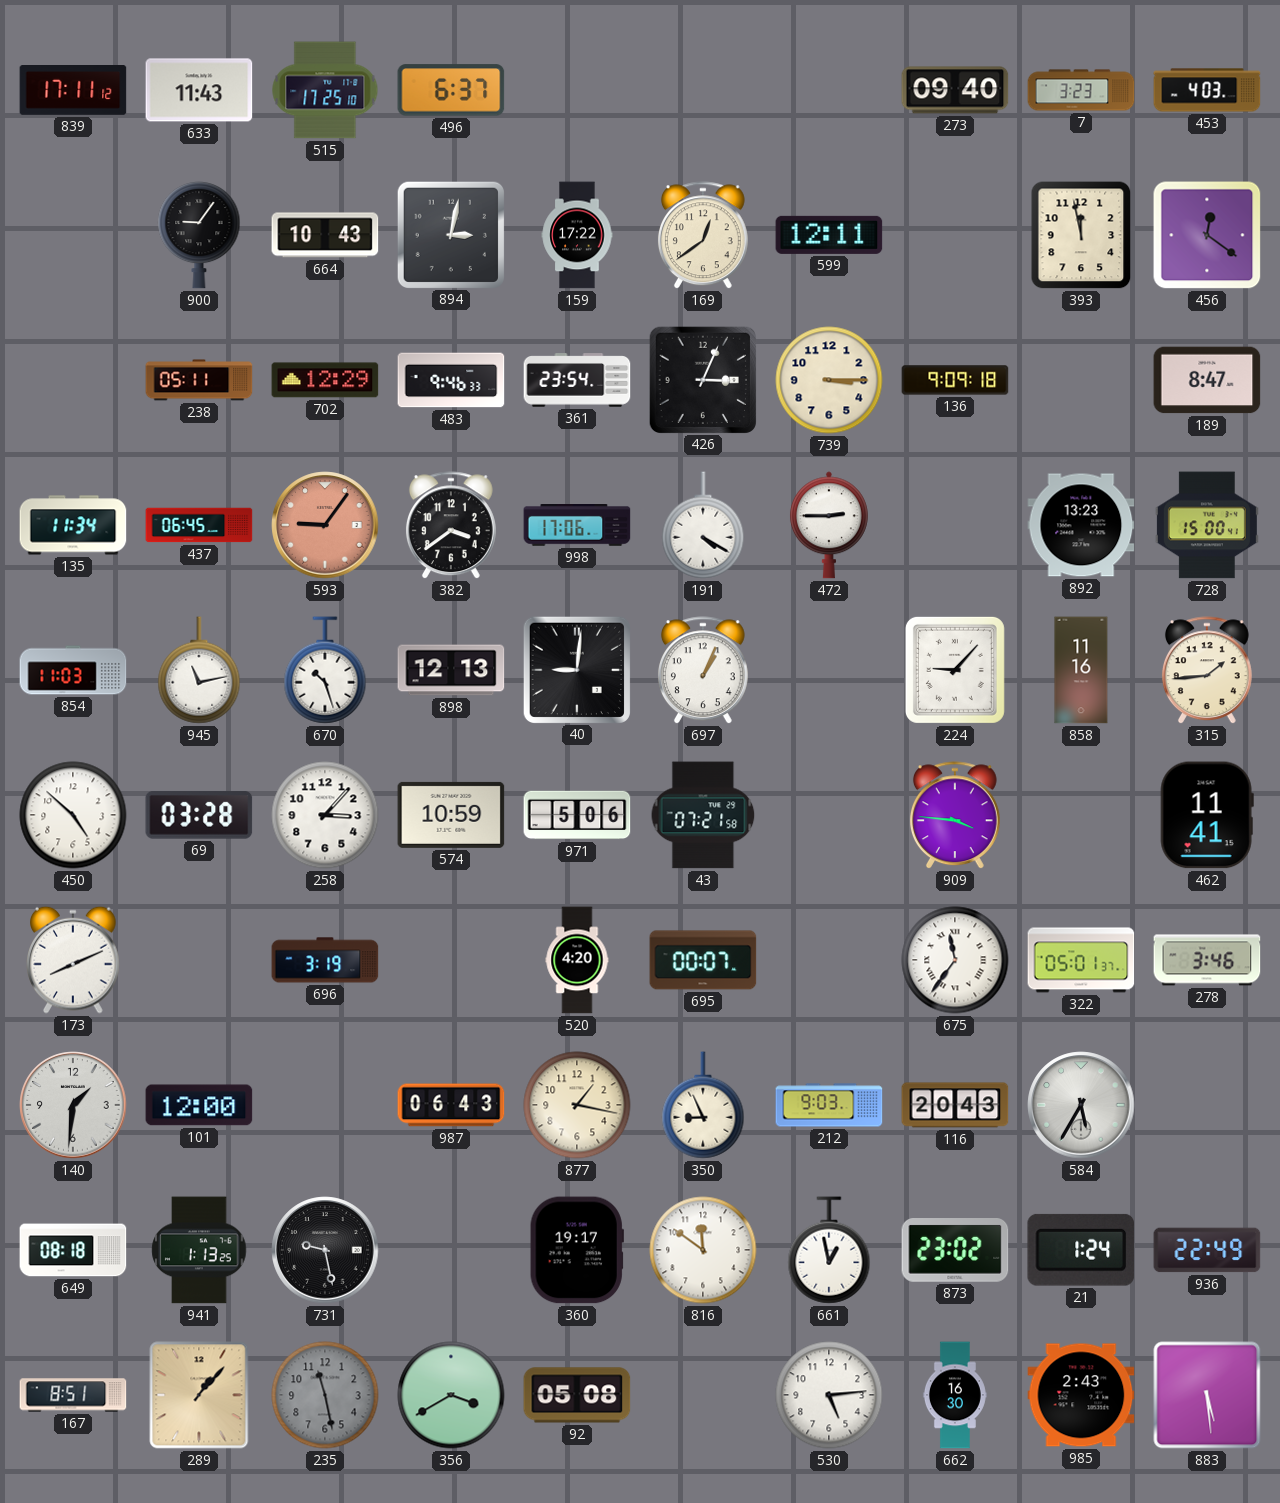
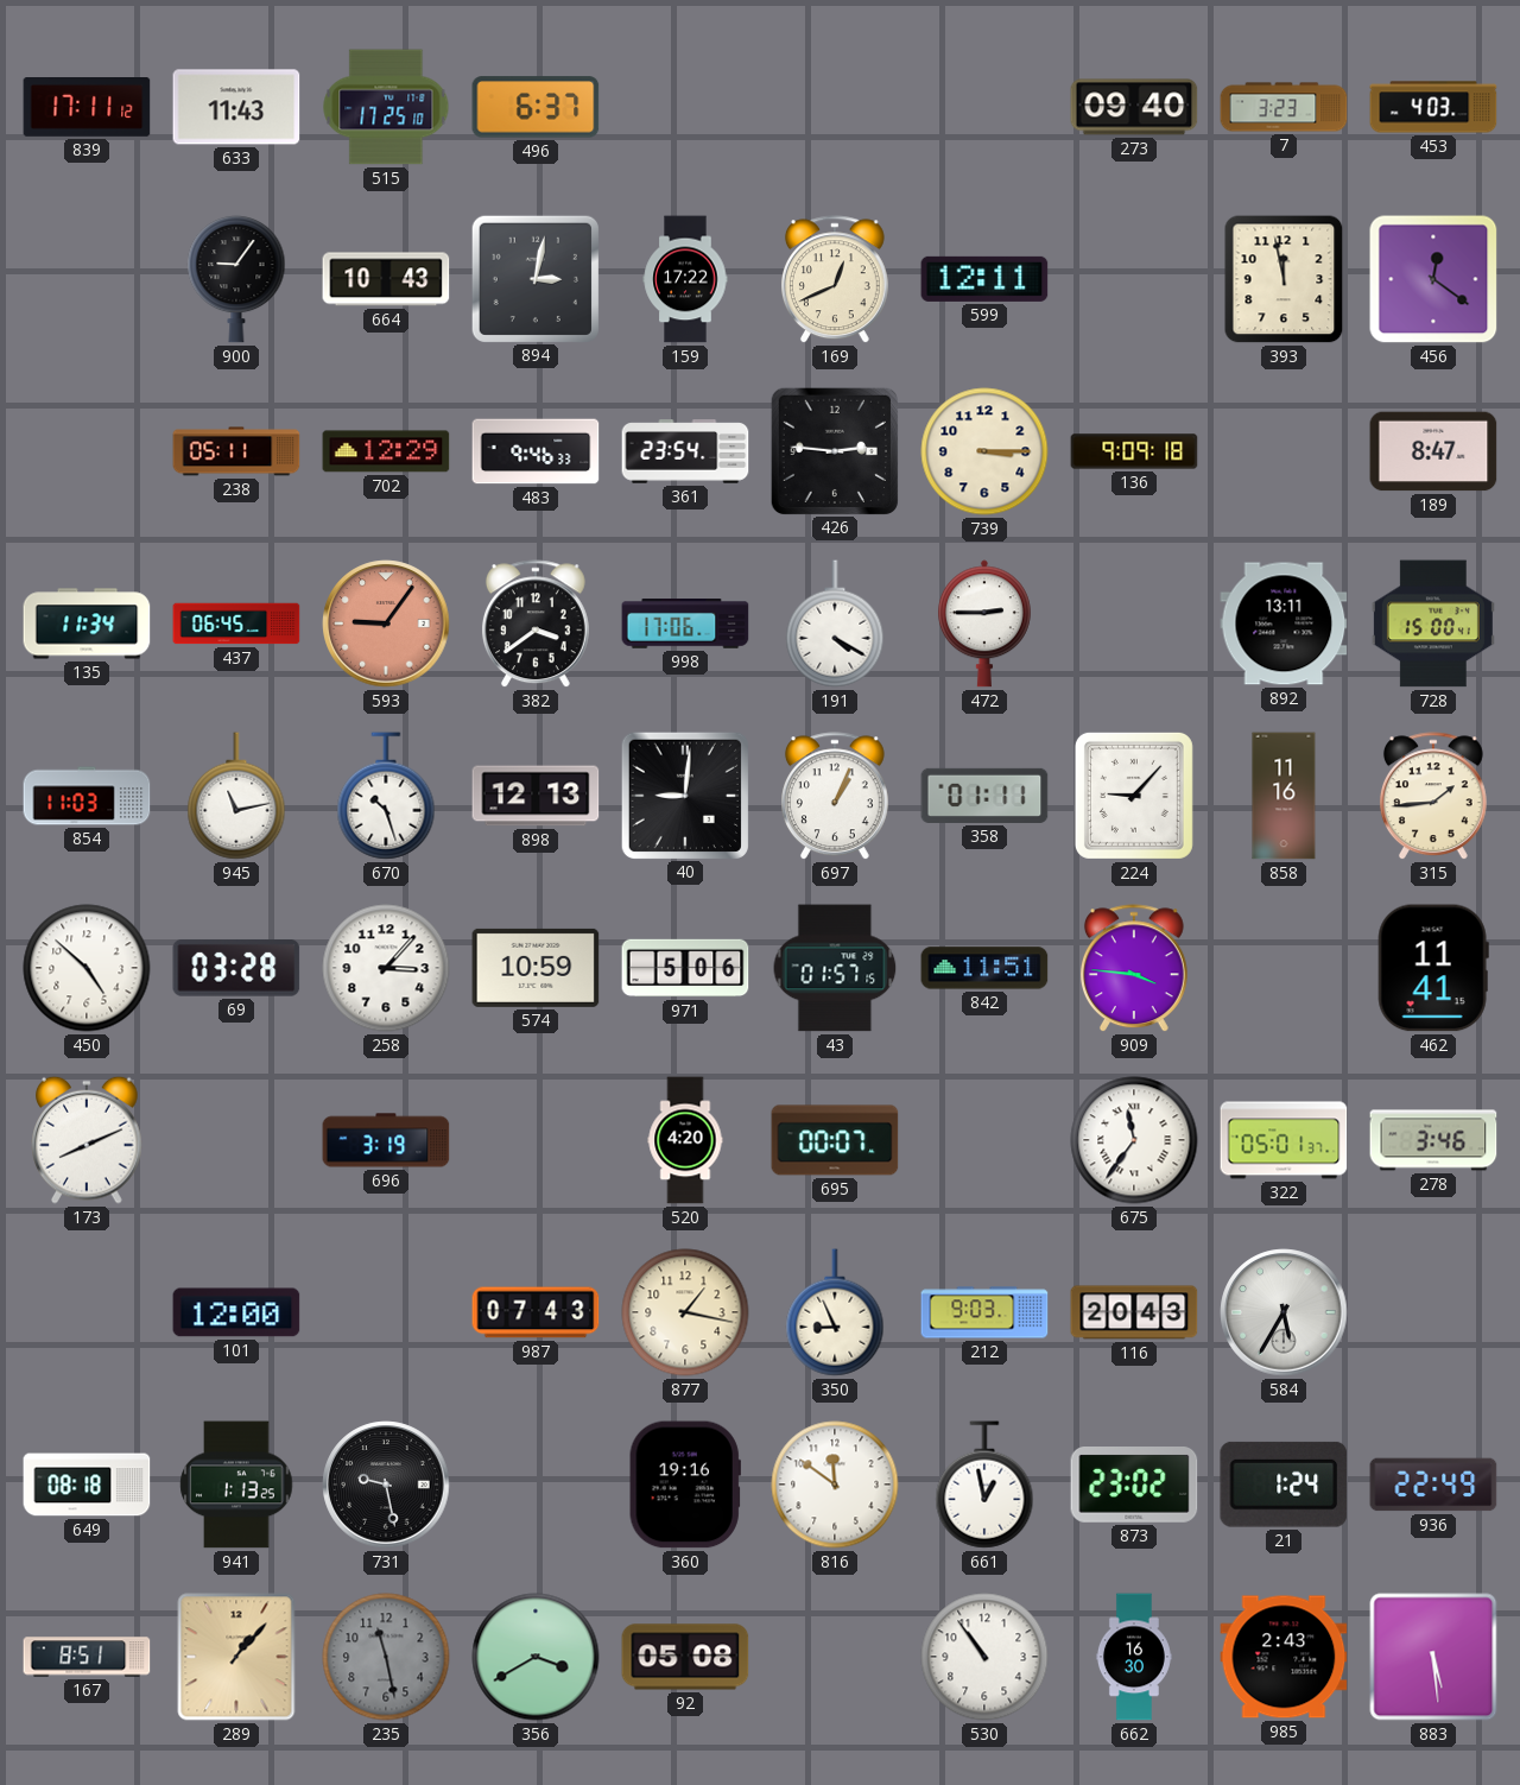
169: 12:39 -> 12:41 (835, 280)
426: 3:04 -> 2:46 (834, 450)
892: 13:23 -> 13:11 (1284, 624)
358: none -> 01:11 (984, 796)
43: 07:21 -> 01:57 (835, 968)
842: none -> 11:51 (984, 968)
140: 1:31 -> none (73, 1105)
987: 06:43 -> 07:43 (536, 1312)
360: 19:17 -> 19:16 (685, 1485)
530: 5:14 -> 10:54 (984, 1657)
